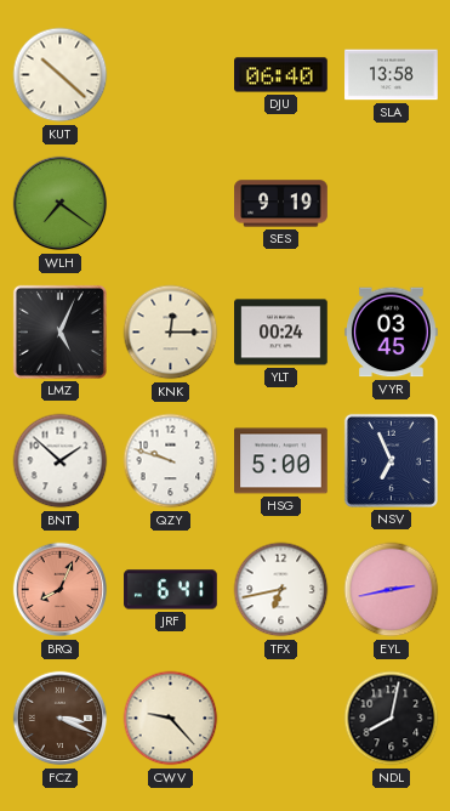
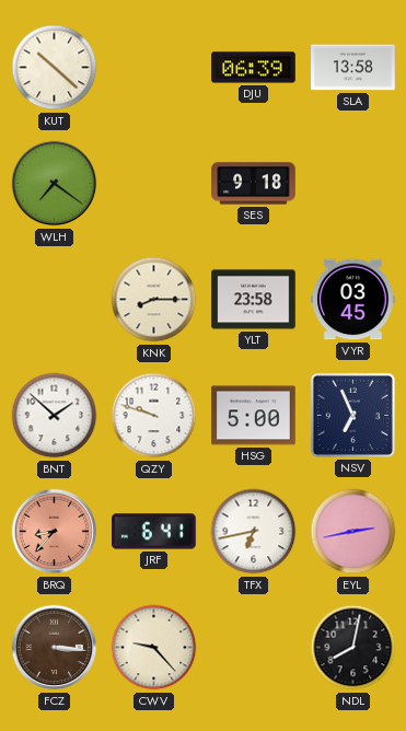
DJU: 06:40 -> 06:39 (254, 68)
SES: 9:19 -> 9:18 (254, 184)
LMZ: 5:04 -> none (59, 331)
KNK: 12:15 -> 8:15 (154, 300)
YLT: 00:24 -> 23:58 (254, 300)
BRQ: 8:04 -> 8:37 (55, 532)
FCZ: 3:19 -> 3:16 (55, 648)
